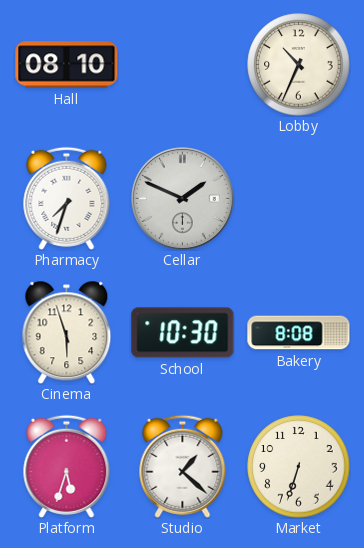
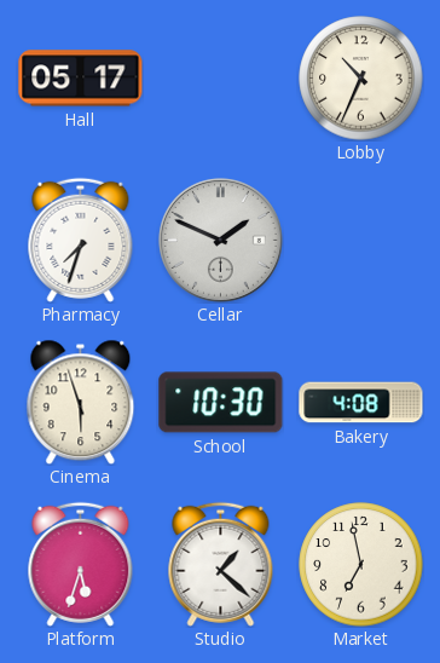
Hall: 08:10 -> 05:17 (81, 79)
Bakery: 8:08 -> 4:08 (361, 403)
Market: 6:33 -> 6:58 (361, 565)
